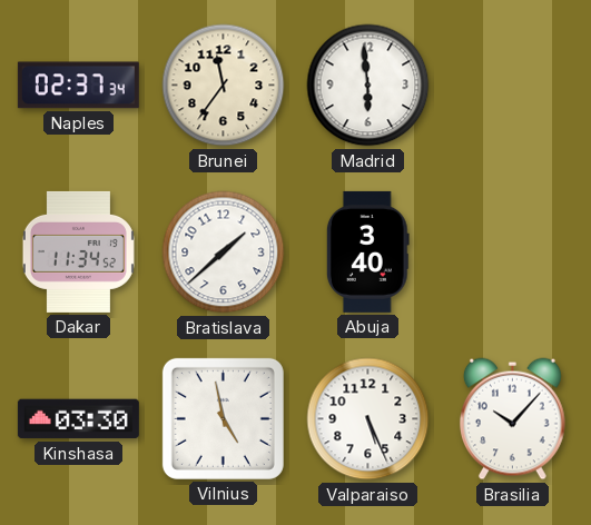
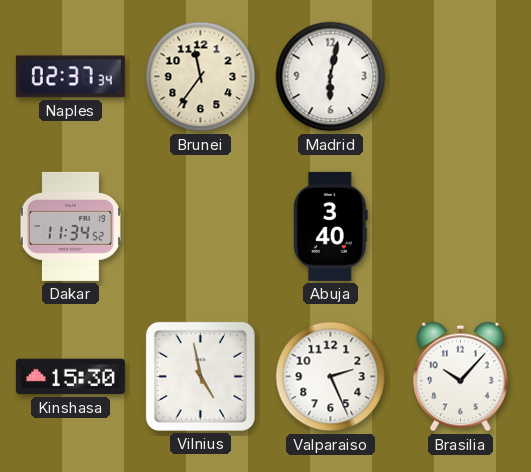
Madrid: 5:59 -> 6:02 (331, 77)
Bratislava: 1:38 -> none (224, 252)
Kinshasa: 03:30 -> 15:30 (70, 377)
Valparaiso: 5:26 -> 2:26 (331, 377)
